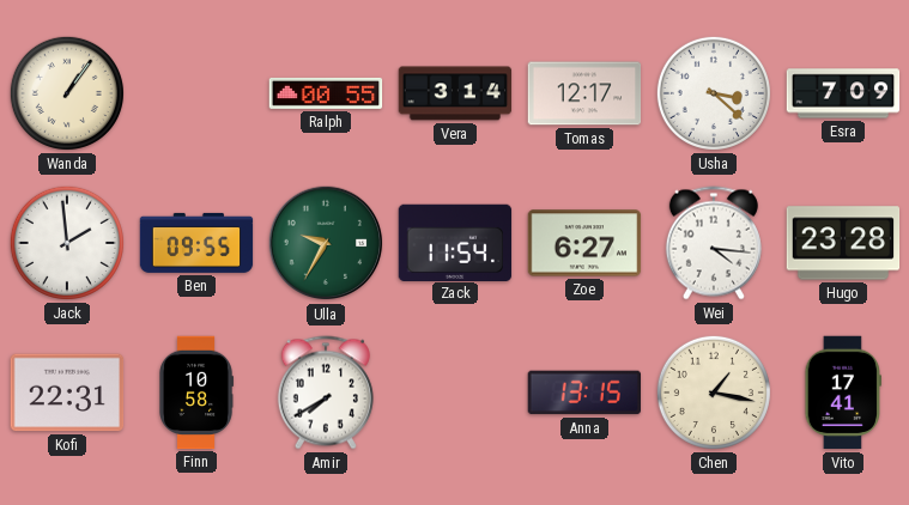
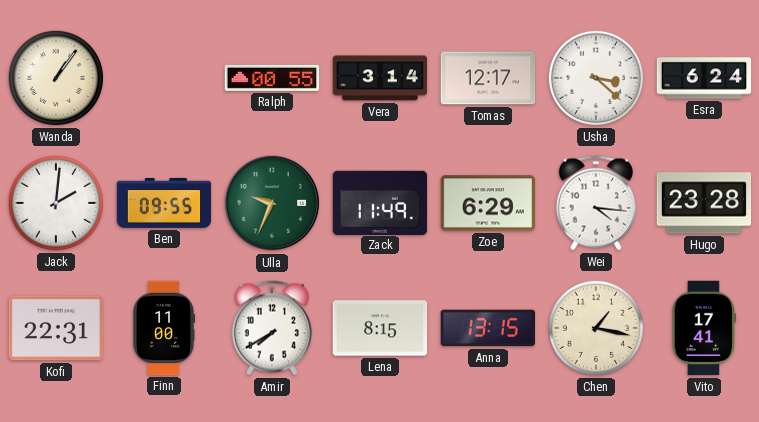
Esra: 7:09 -> 6:24 (704, 78)
Jack: 1:59 -> 2:01 (56, 203)
Ulla: 9:35 -> 9:34 (272, 203)
Zack: 11:54 -> 11:49 (380, 202)
Zoe: 6:27 -> 6:29 (488, 203)
Finn: 10:58 -> 11:00 (164, 328)
Lena: none -> 8:15 (380, 328)
